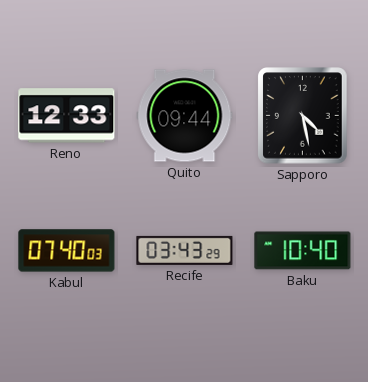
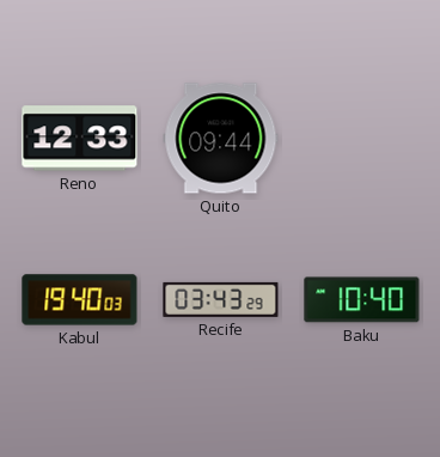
Sapporo: 4:28 -> none (303, 116)
Kabul: 07:40 -> 19:40 (80, 300)
